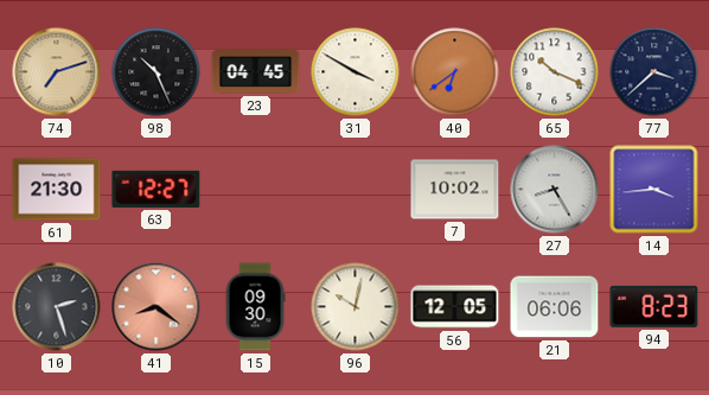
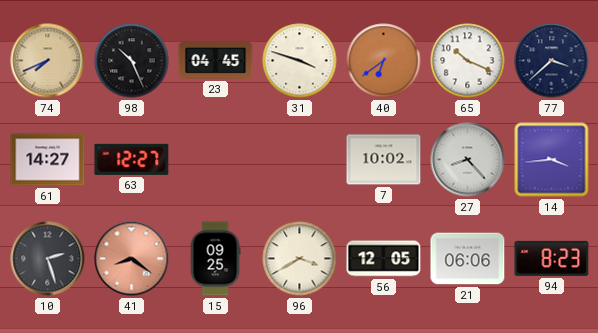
74: 7:12 -> 7:41 (48, 61)
31: 3:50 -> 3:48 (300, 61)
61: 21:30 -> 14:27 (48, 160)
27: 8:25 -> 8:23 (468, 160)
15: 09:30 -> 09:25 (215, 259)
96: 10:02 -> 3:40 (300, 259)
